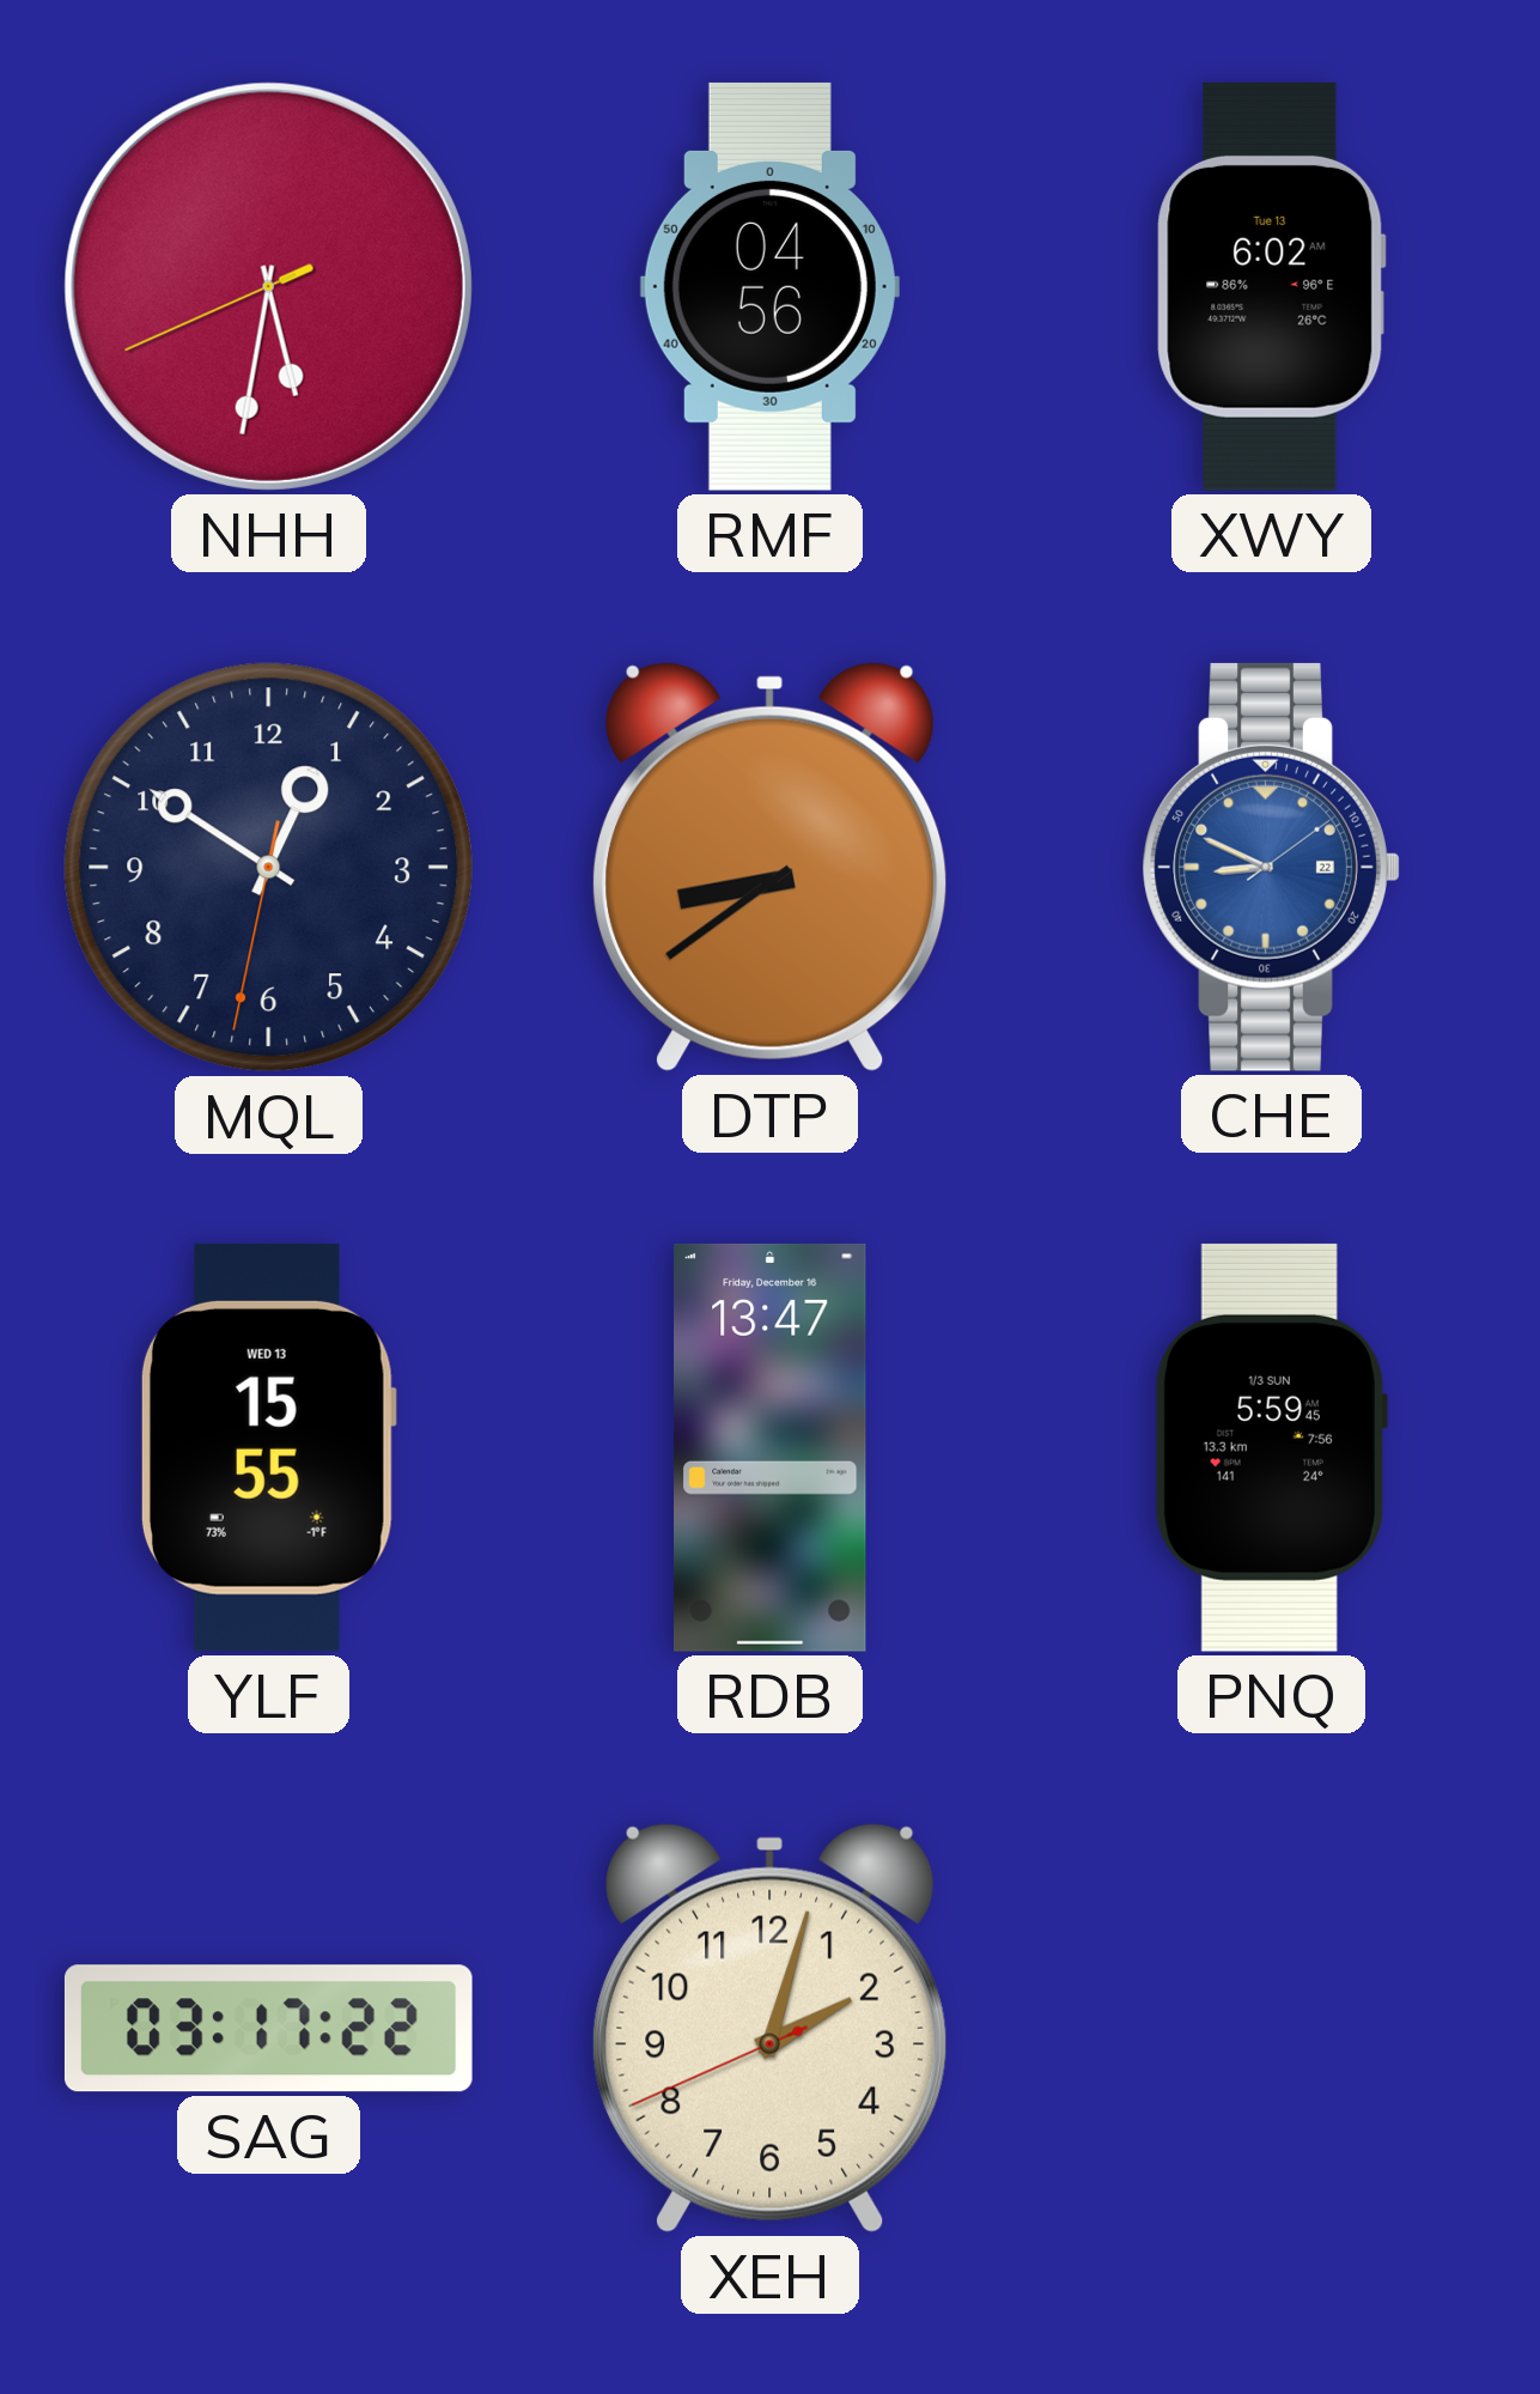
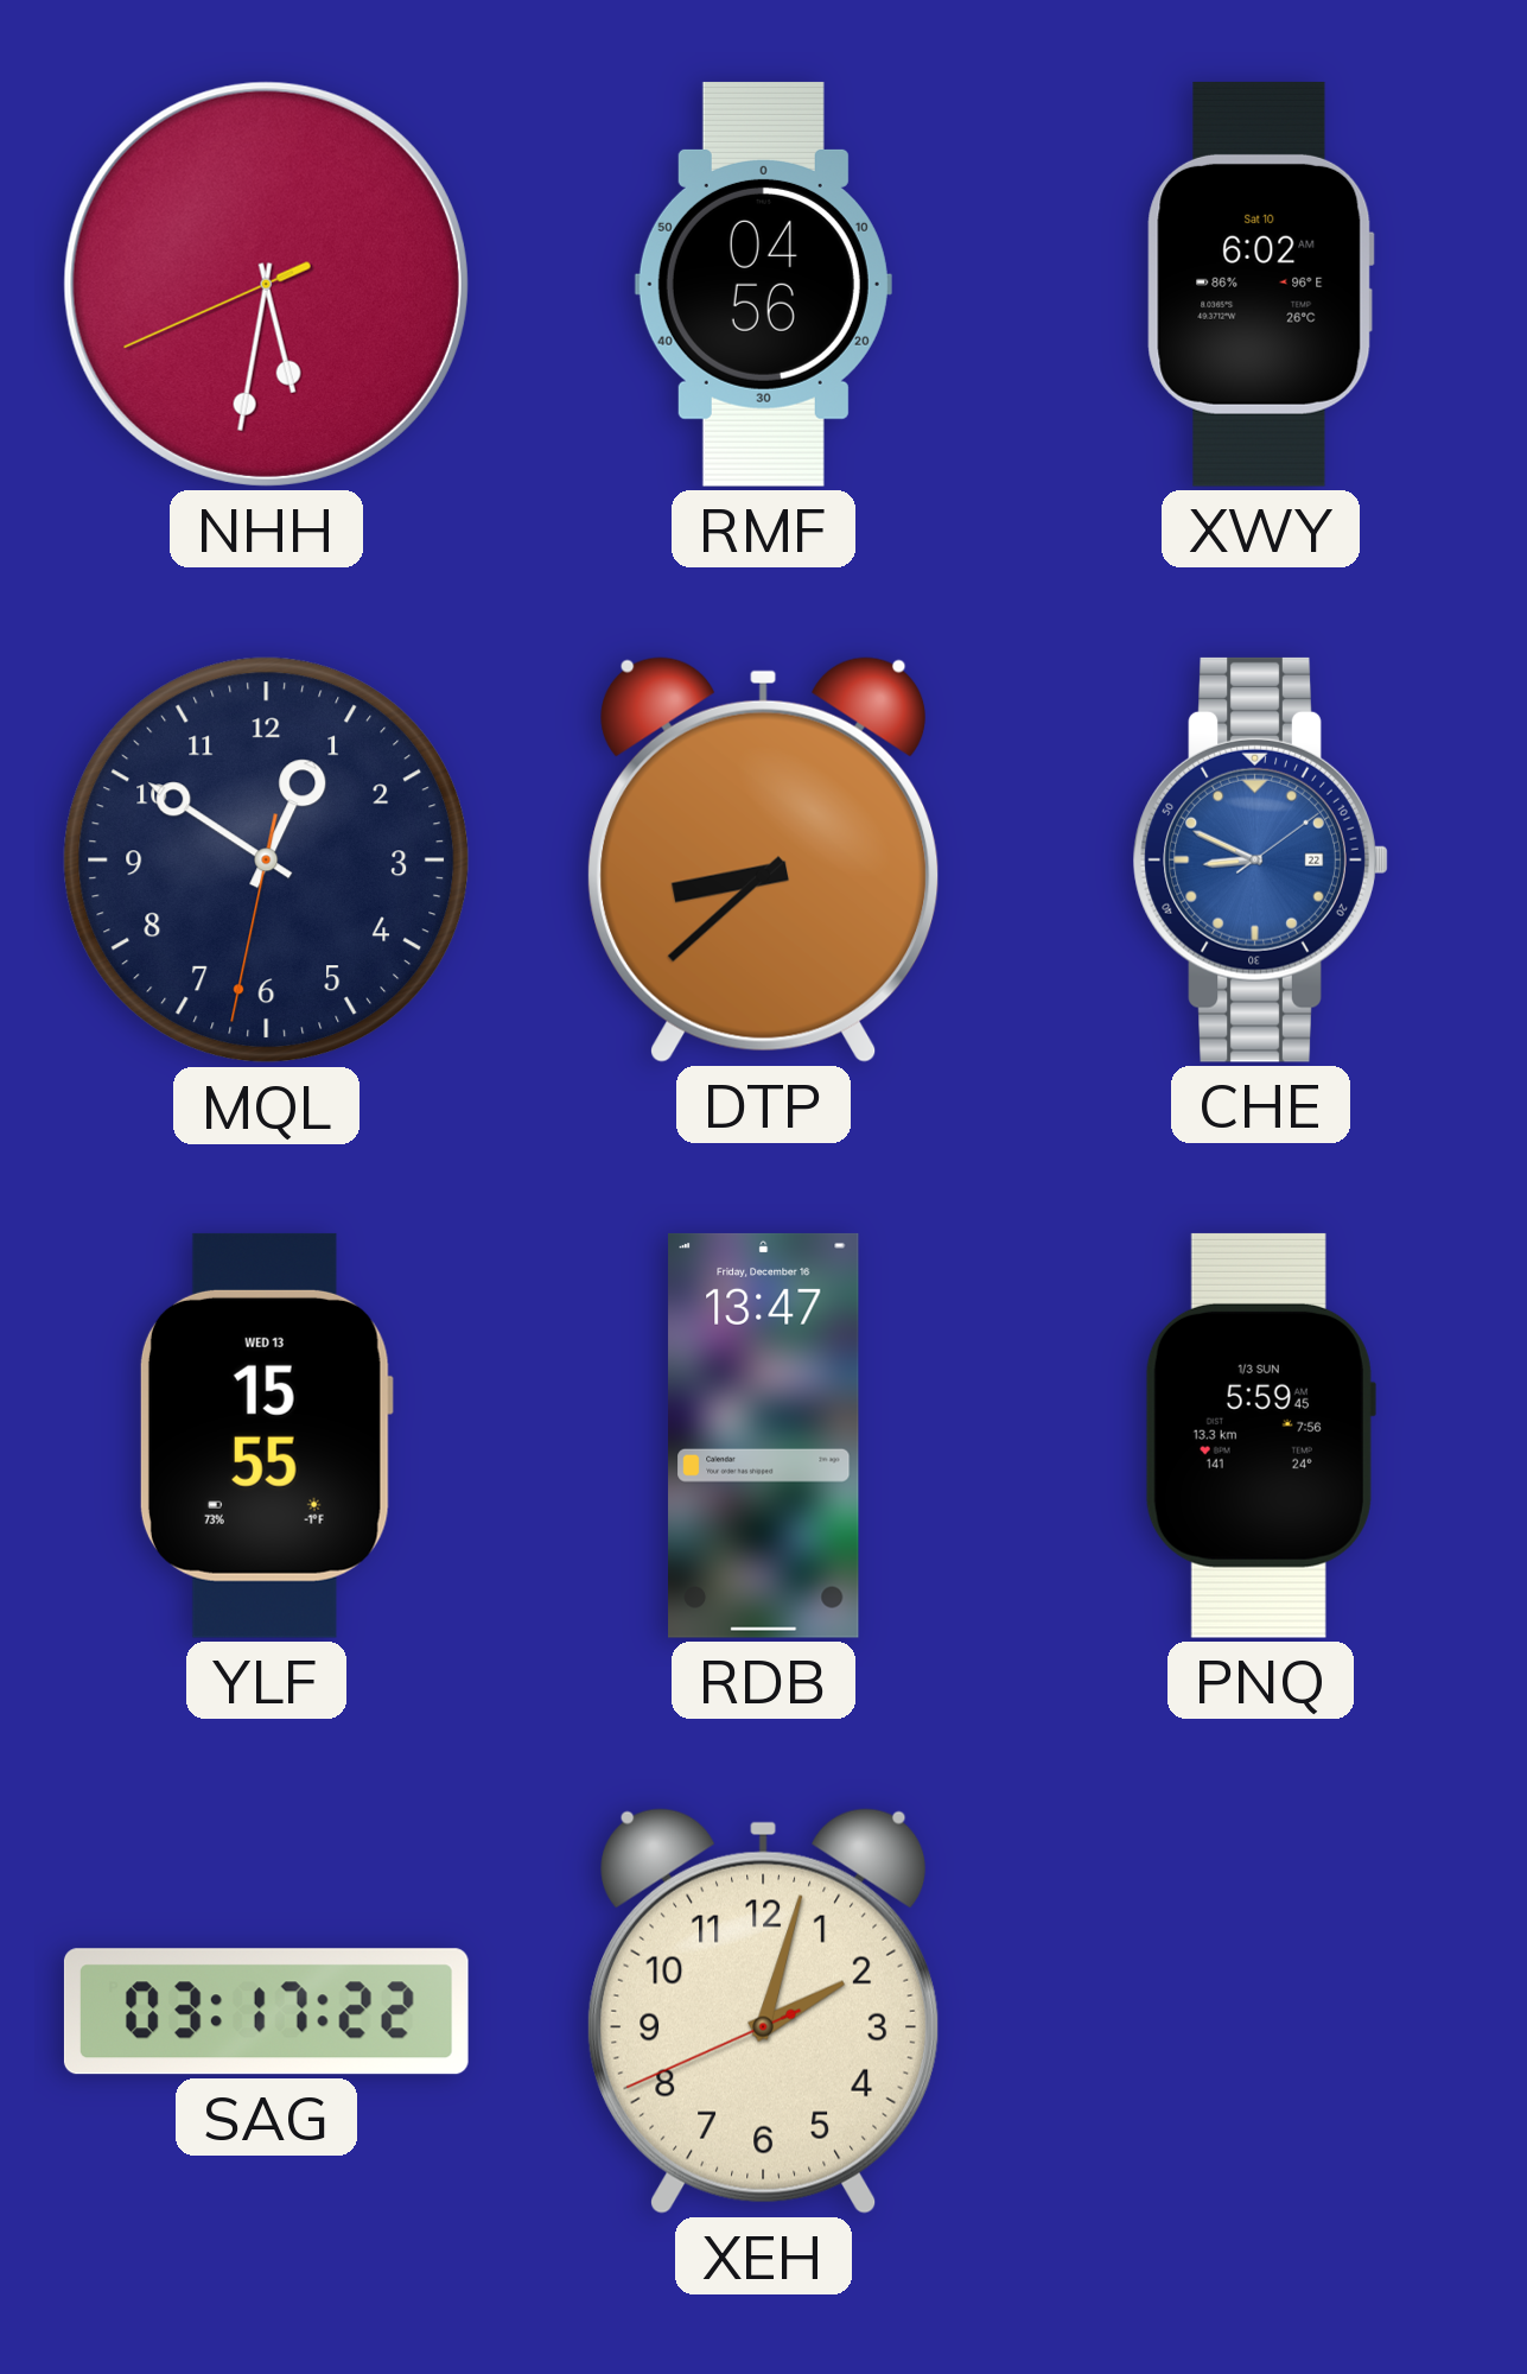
XWY date: Tue 13 -> Sat 10 (1260, 284)
DTP: 8:39 -> 8:38 (764, 859)
